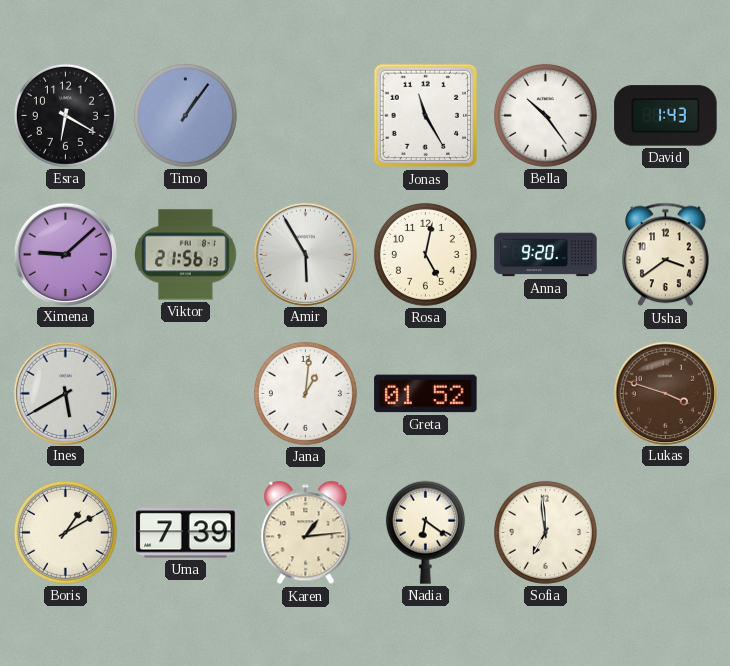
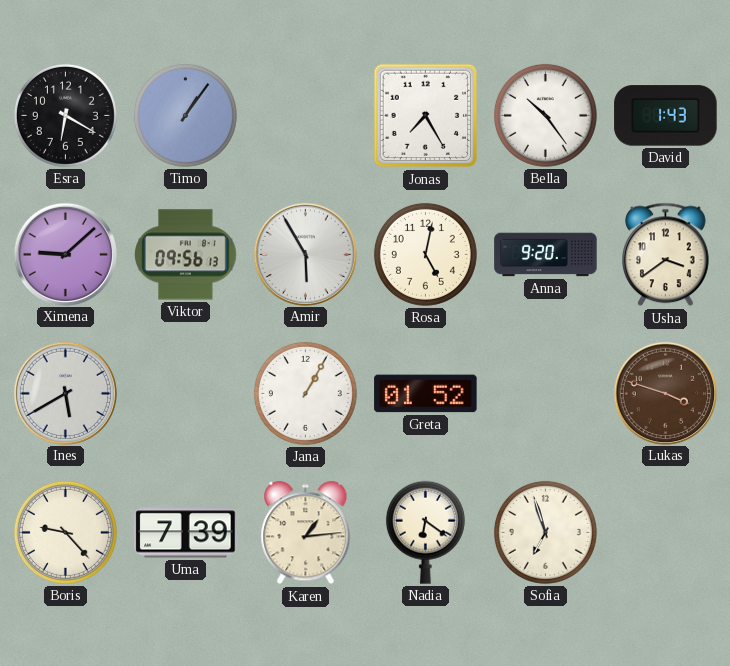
Jonas: 11:25 -> 7:25 (426, 116)
Viktor: 21:56 -> 09:56 (186, 255)
Jana: 1:01 -> 1:05 (305, 393)
Boris: 1:10 -> 9:23 (65, 532)
Sofia: 6:59 -> 6:57 (545, 532)
